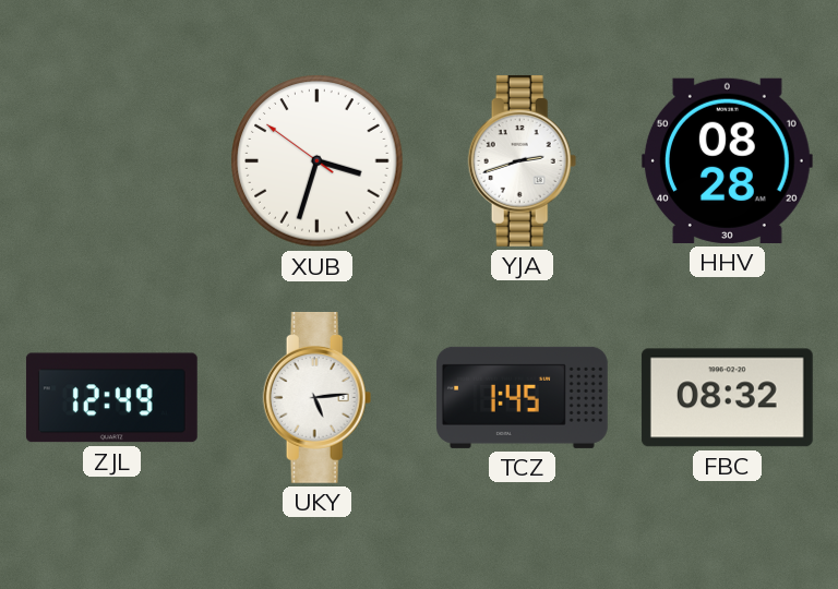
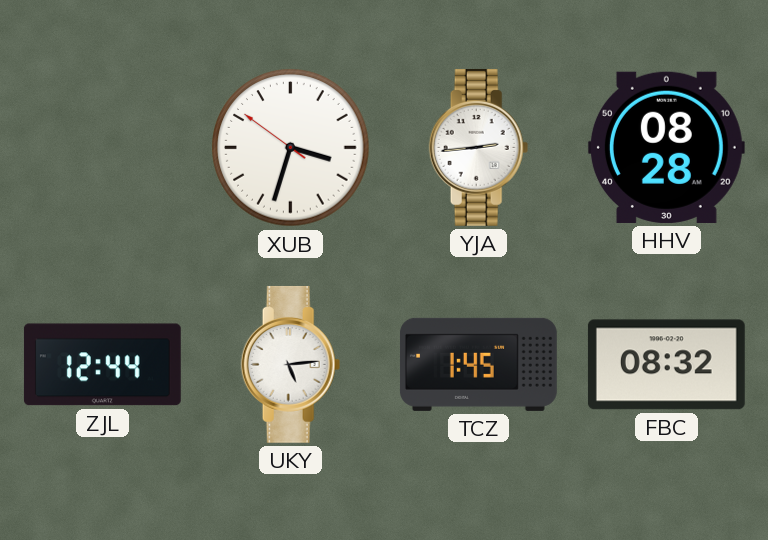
YJA: 2:42 -> 2:44 (479, 147)
ZJL: 12:49 -> 12:44 (102, 365)
